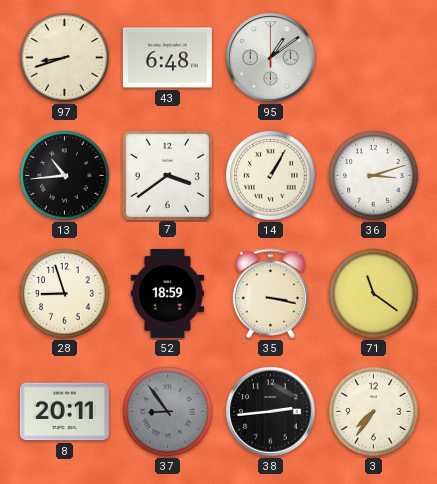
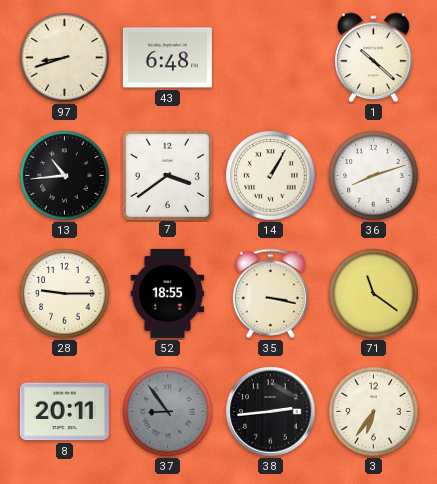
95: 1:09 -> none (271, 58)
1: none -> 10:22 (374, 58)
36: 3:12 -> 8:12 (374, 176)
28: 8:57 -> 9:15 (65, 294)
52: 18:59 -> 18:55 (168, 293)
3: 7:36 -> 6:36 (374, 412)
